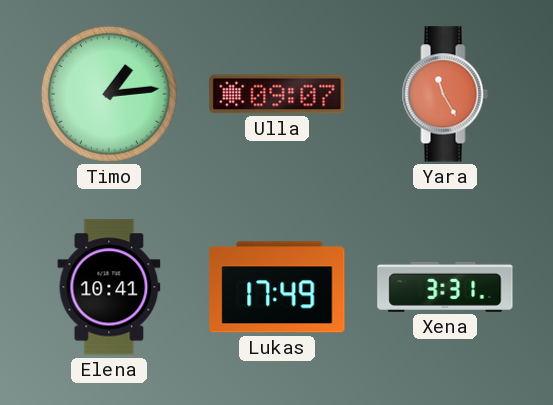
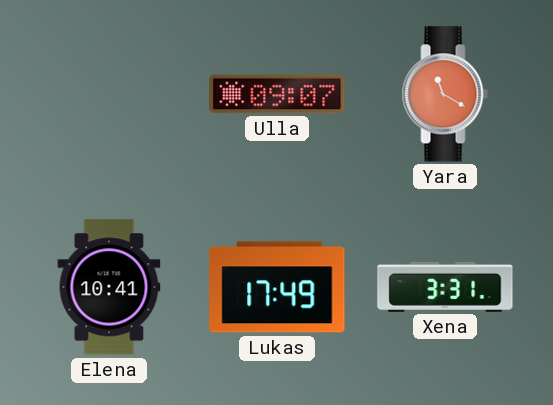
Timo: 1:14 -> none (109, 94)
Yara: 11:25 -> 11:20 (445, 94)
